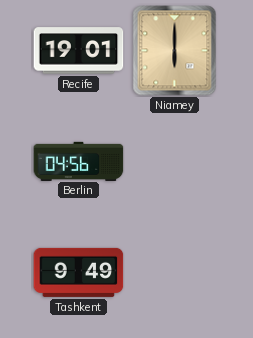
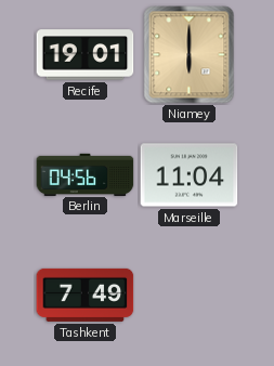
Marseille: none -> 11:04 (190, 175)
Tashkent: 9:49 -> 7:49 (86, 295)
